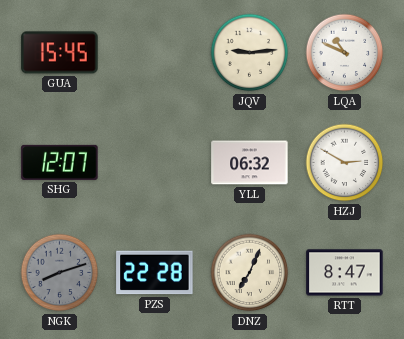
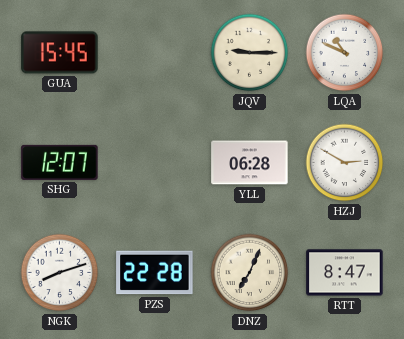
JQV: 9:14 -> 9:15 (250, 53)
YLL: 06:32 -> 06:28 (250, 163)
NGK dial: grey -> white (60, 273)
